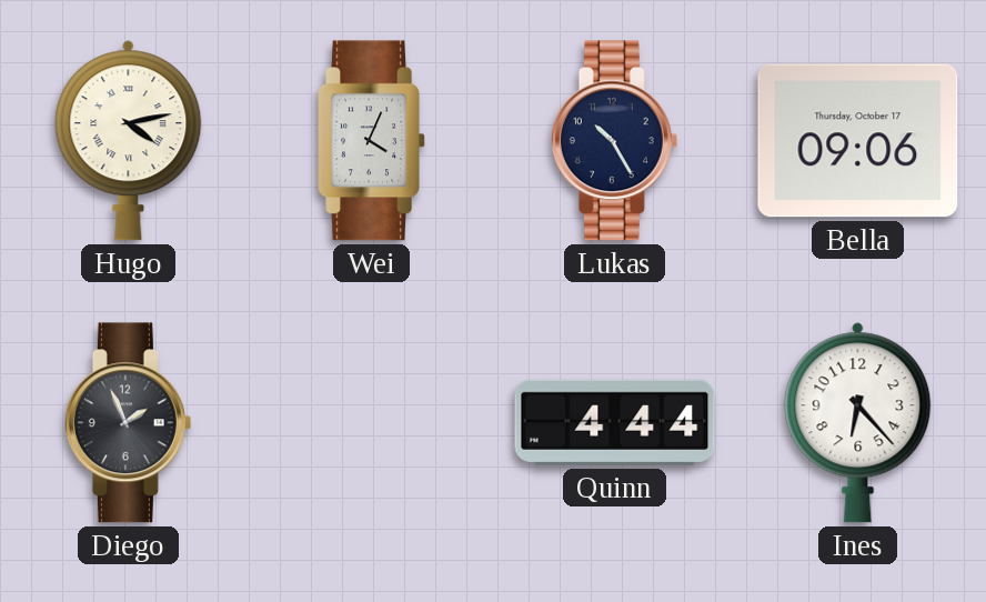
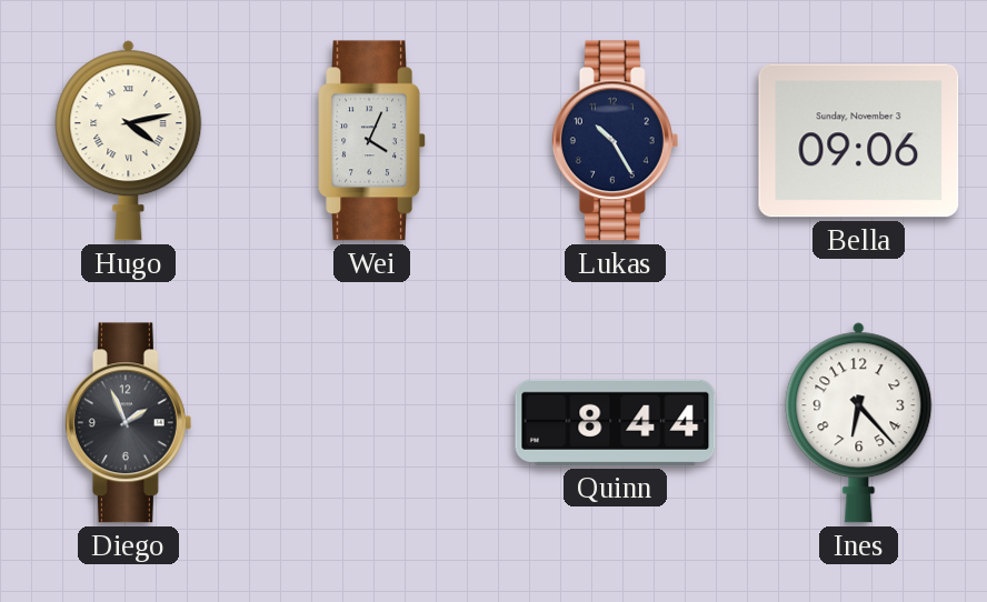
Bella date: Thursday, October 17 -> Sunday, November 3 (859, 141)
Quinn: 4:44 -> 8:44 (616, 422)
